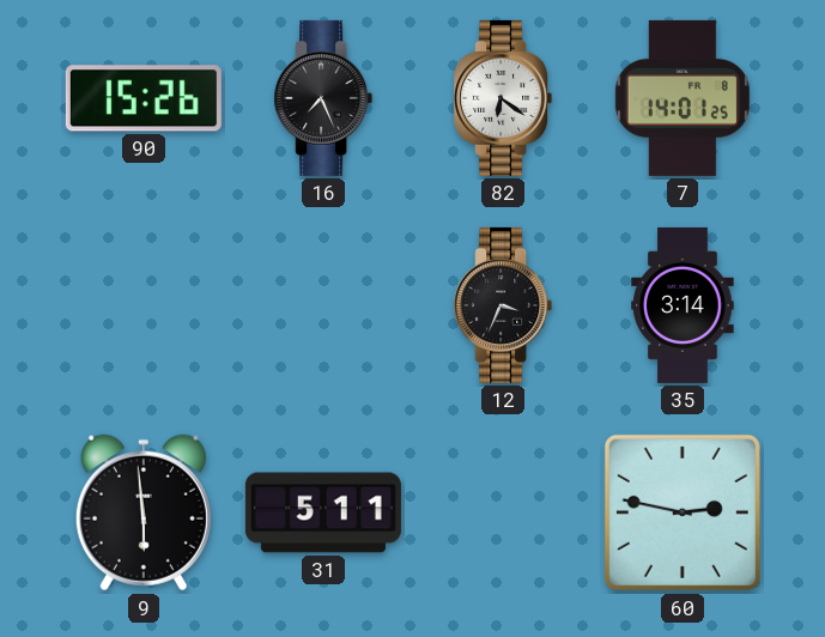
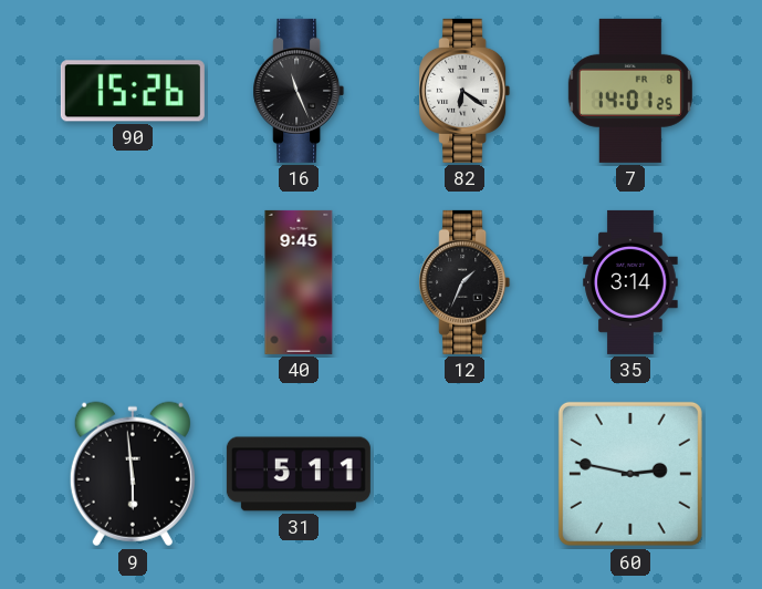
16: 7:26 -> 11:26 (299, 91)
40: none -> 9:45 (299, 282)
12: 3:34 -> 1:34 (464, 282)
